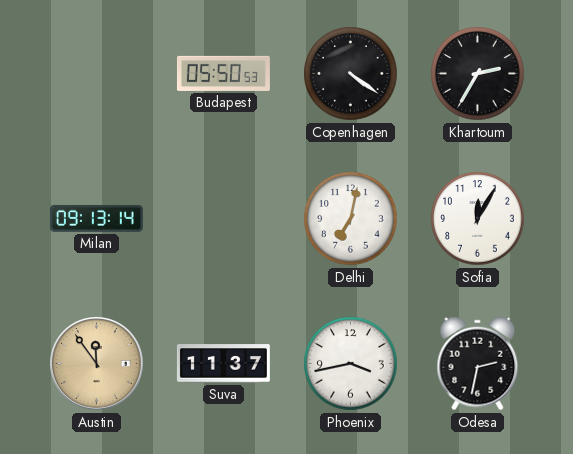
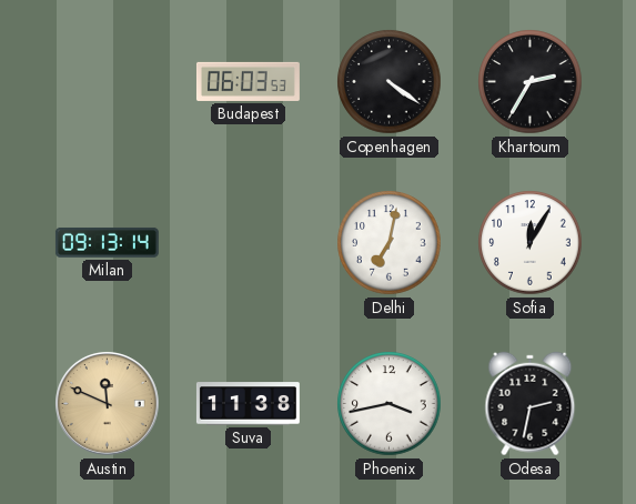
Budapest: 05:50 -> 06:03 (248, 81)
Austin: 11:54 -> 11:49 (108, 404)
Suva: 11:37 -> 11:38 (248, 404)
